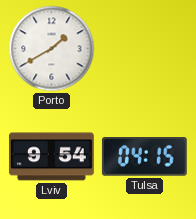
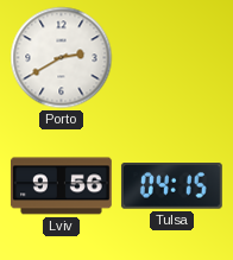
Porto: 1:40 -> 2:40 (62, 58)
Lviv: 9:54 -> 9:56 (61, 186)
